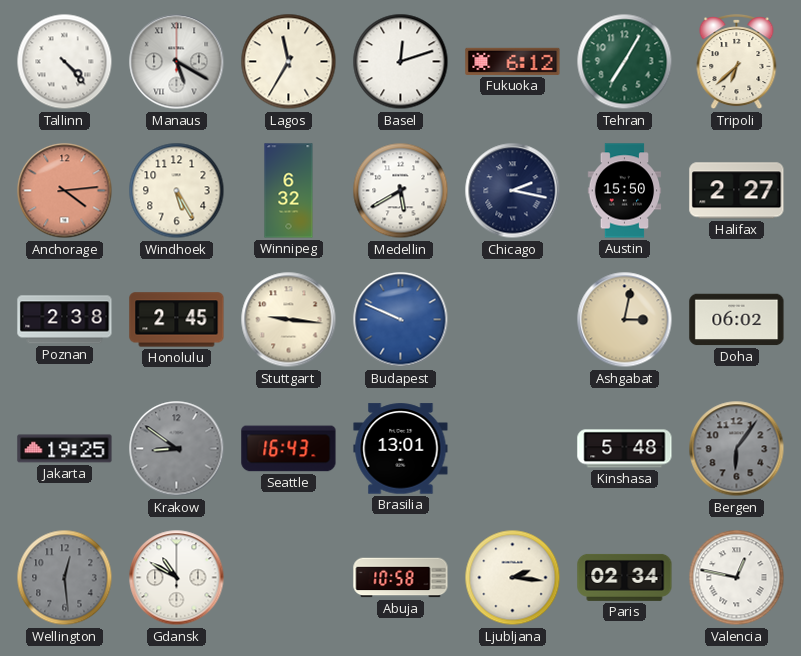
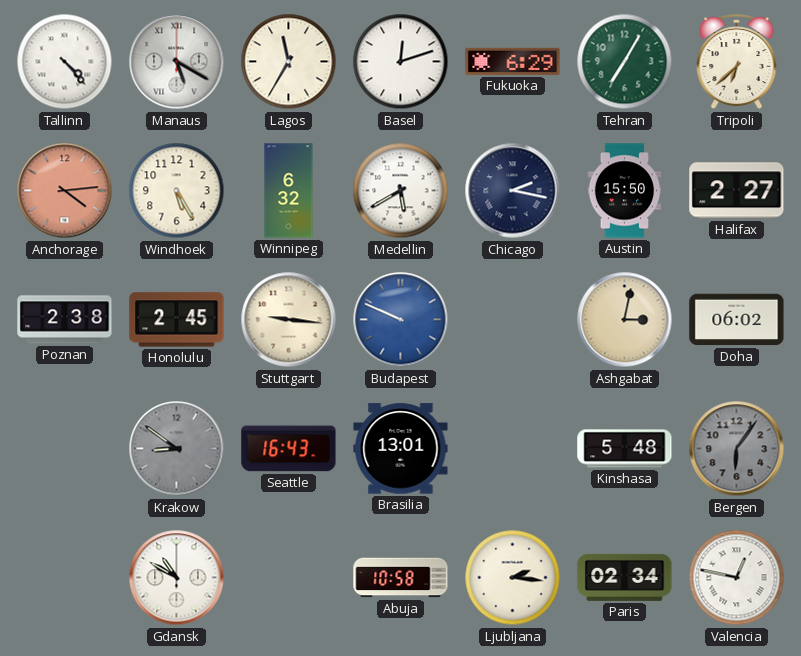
Fukuoka: 6:12 -> 6:29 (513, 61)
Jakarta: 19:25 -> none (65, 449)
Wellington: 12:29 -> none (65, 578)
